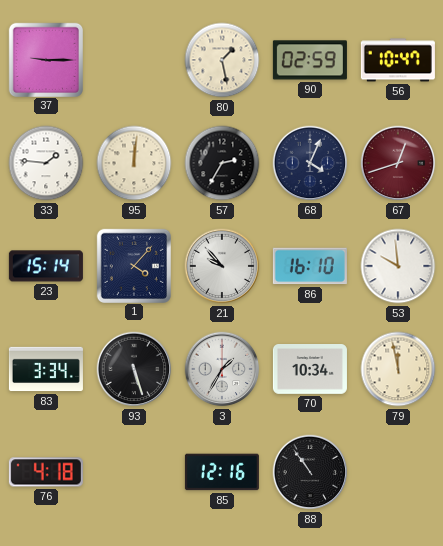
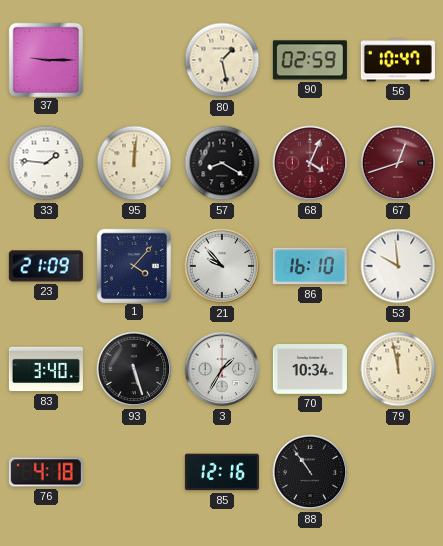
57: 2:35 -> 8:20 (222, 163)
68 dial: navy -> burgundy (310, 163)
23: 15:14 -> 21:09 (46, 266)
83: 3:34 -> 3:40 (46, 369)
